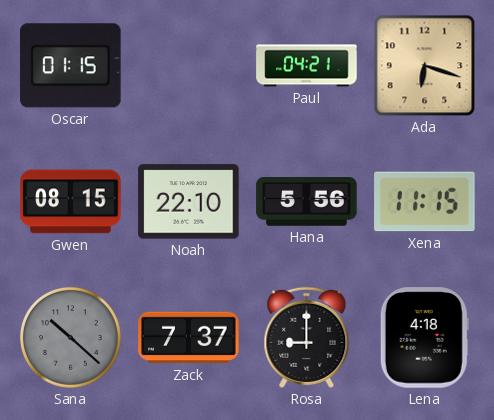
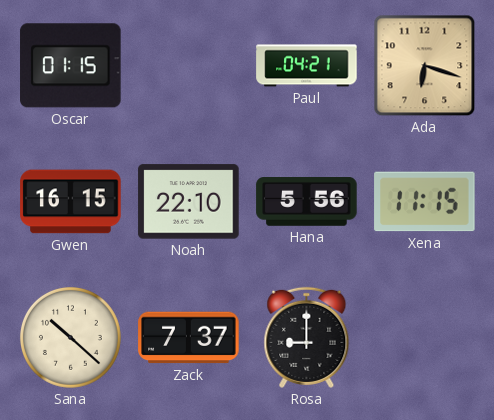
Gwen: 08:15 -> 16:15 (71, 202)
Sana dial: grey -> cream (70, 337)
Lena: 4:18 -> none (424, 338)
